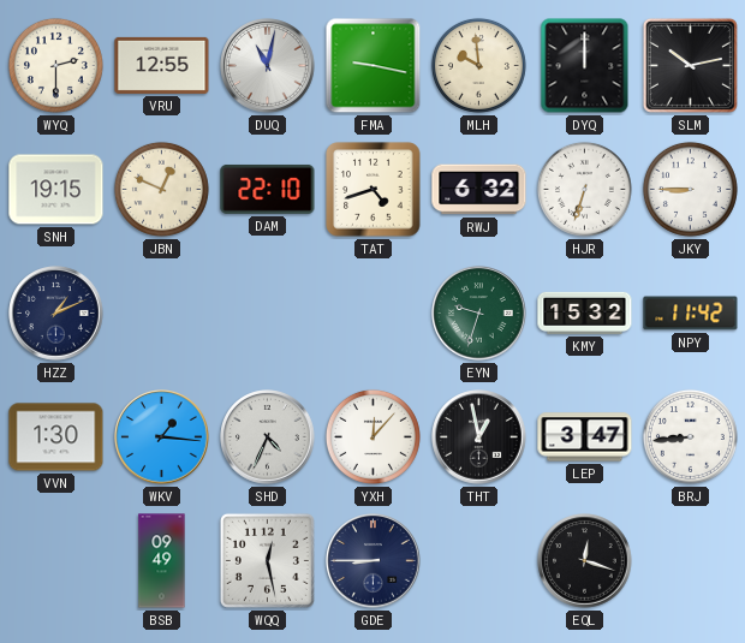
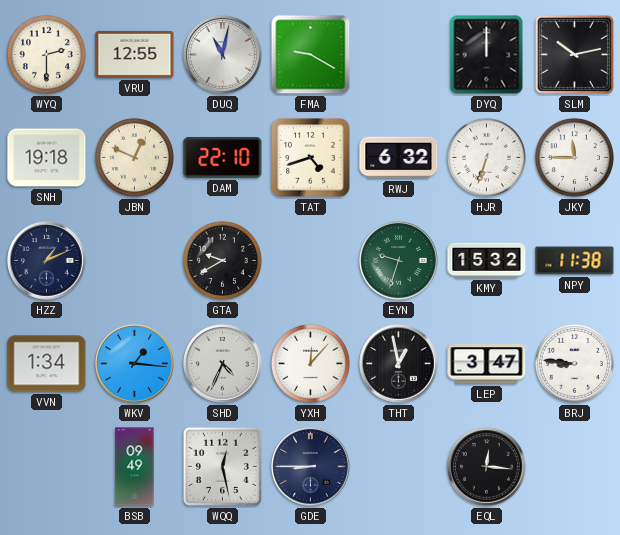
FMA: 9:17 -> 9:20 (311, 55)
MLH: 9:59 -> none (478, 65)
SNH: 19:15 -> 19:18 (47, 158)
JKY: 8:45 -> 11:45 (574, 157)
GTA: none -> 9:40 (222, 260)
NPY: 11:42 -> 11:38 (575, 261)
VVN: 1:30 -> 1:34 (47, 364)
BRJ: 8:44 -> 8:46 (574, 363)
EQL: 12:18 -> 12:16 (487, 467)
